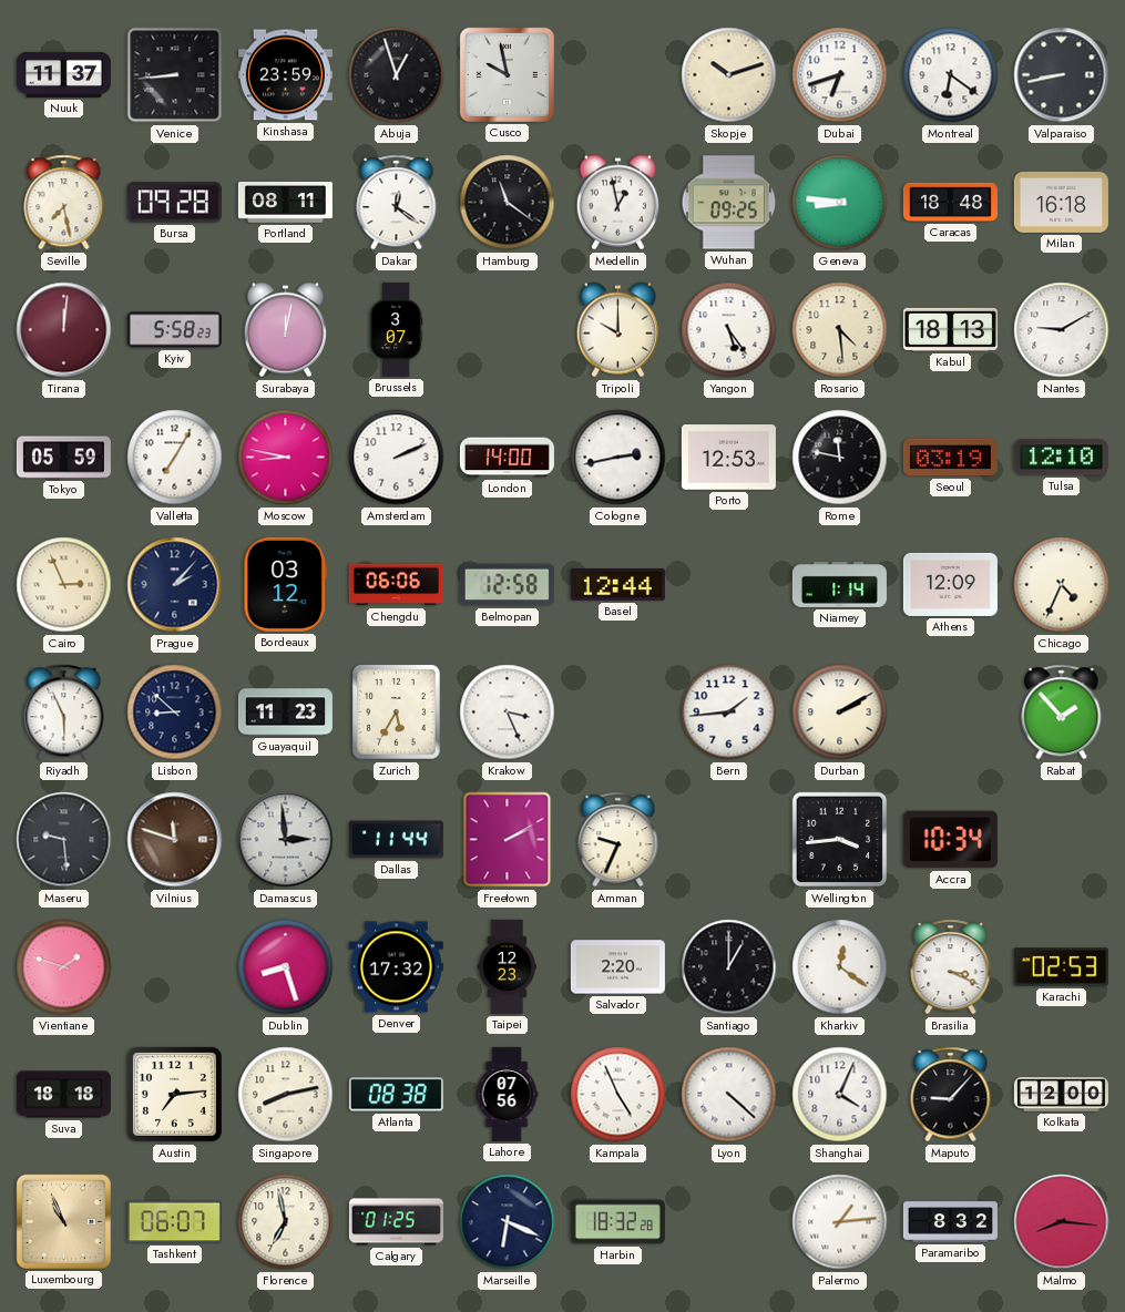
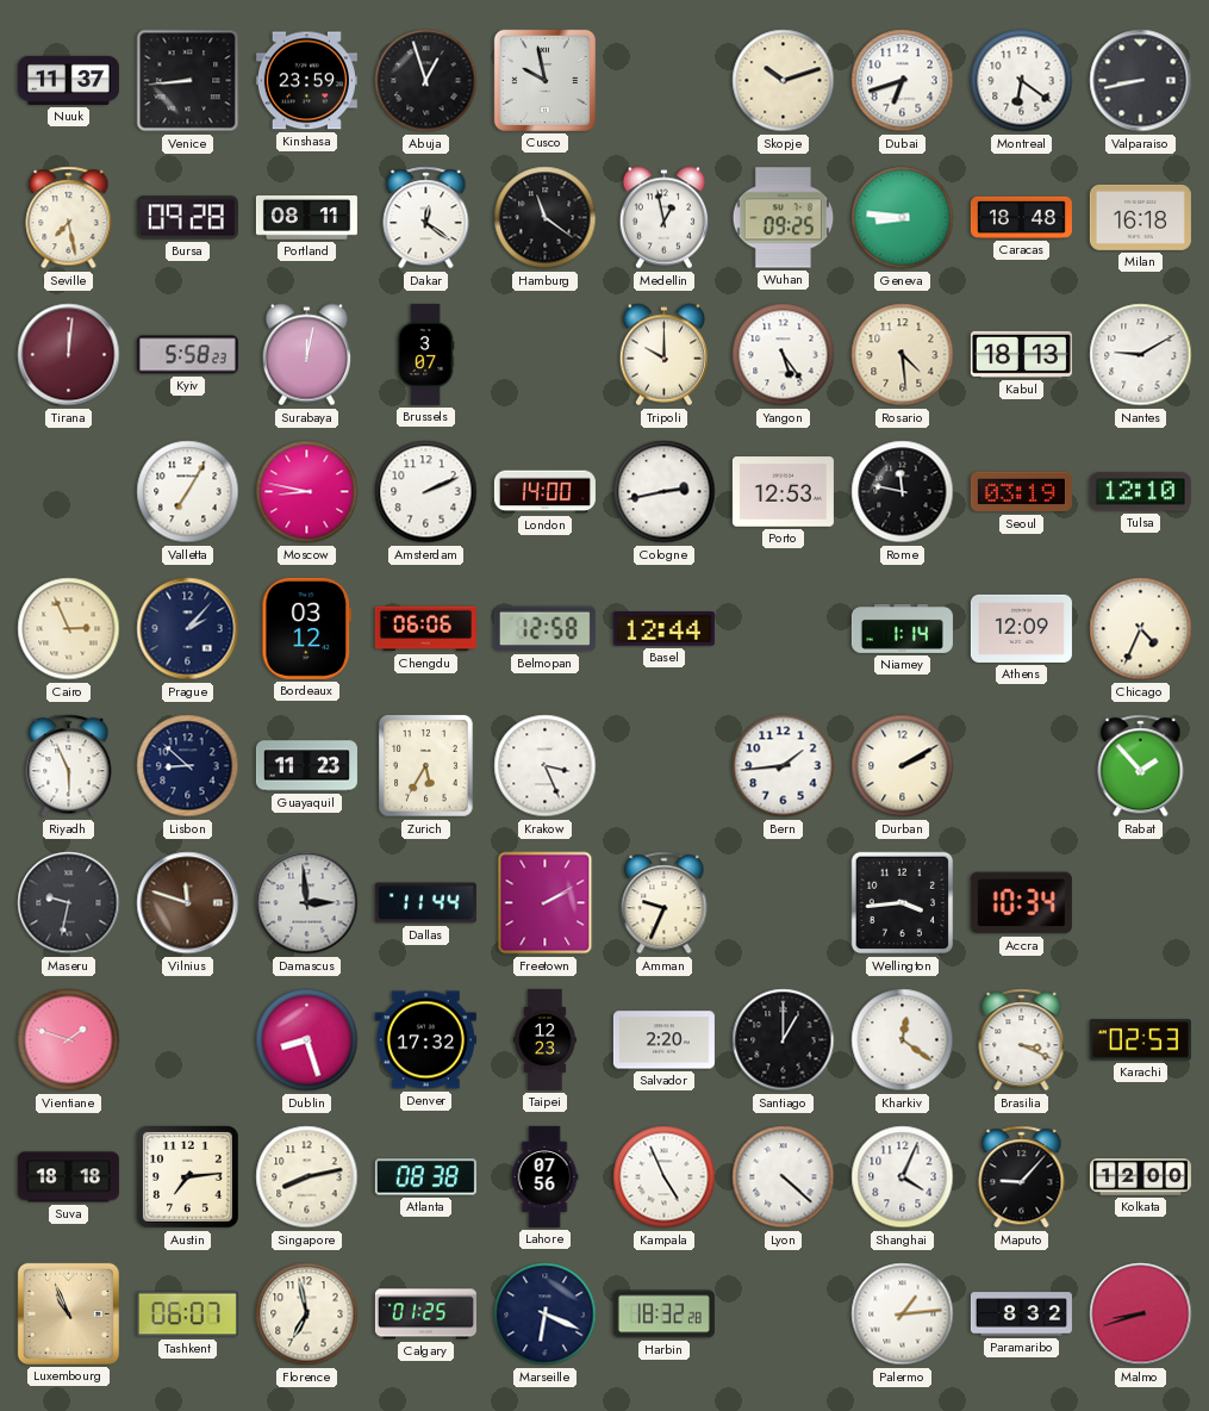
Tokyo: 05:59 -> none (63, 458)
Maseru: 9:29 -> 9:32 (69, 903)
Malmo: 8:16 -> 8:42 (1141, 1314)
